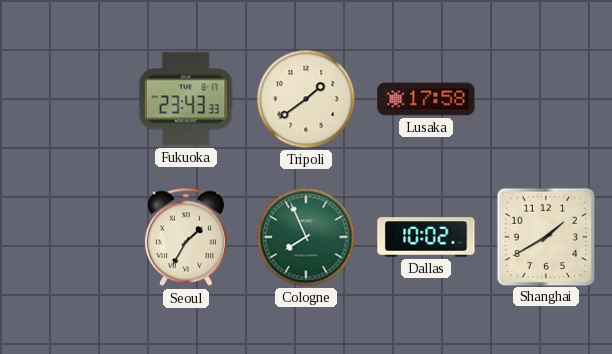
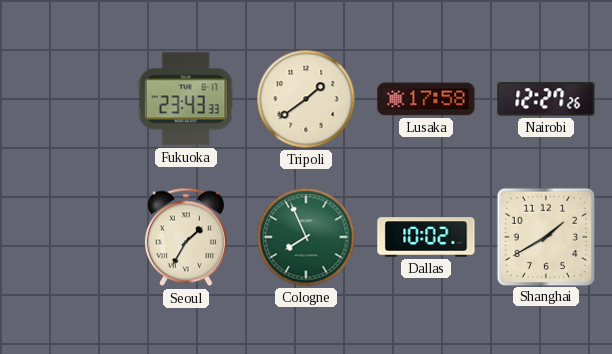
Nairobi: none -> 12:27 (546, 99)
